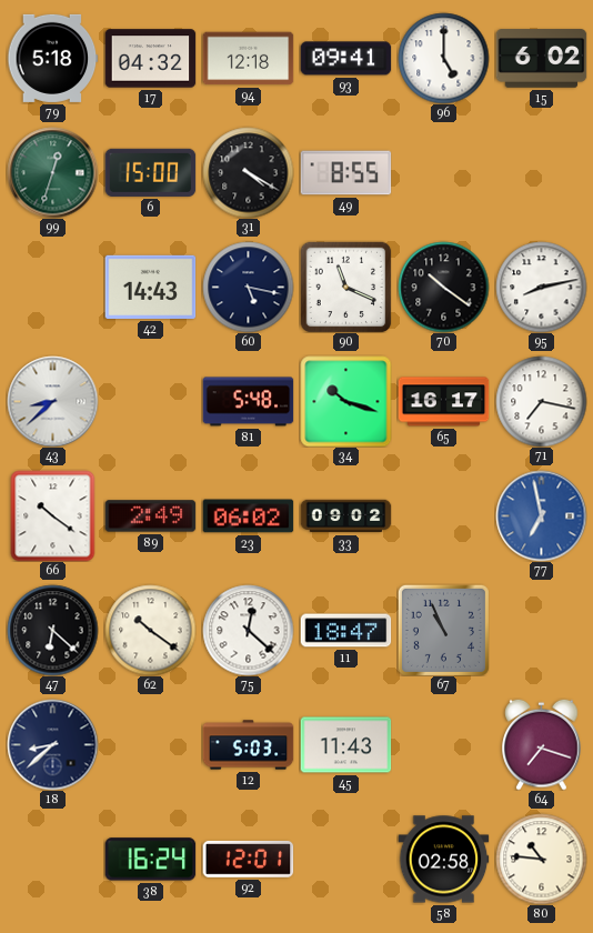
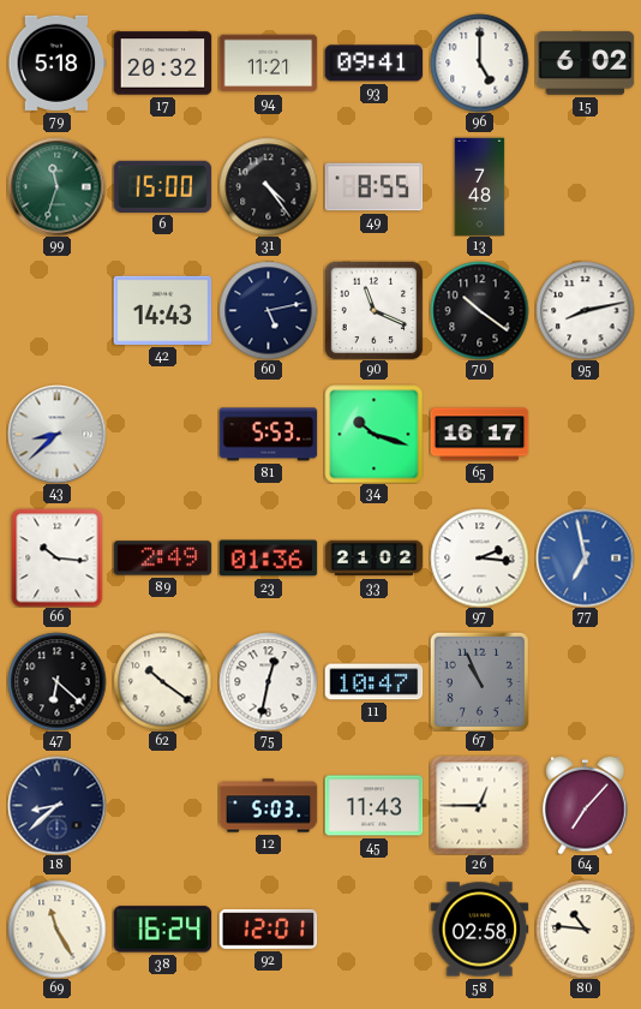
17: 04:32 -> 20:32 (162, 64)
94: 12:18 -> 11:21 (268, 64)
99: 12:33 -> 11:33 (56, 186)
31: 4:20 -> 4:24 (268, 186)
13: none -> 7:48 (480, 186)
60: 5:17 -> 5:13 (268, 310)
81: 5:48 -> 5:53 (268, 435)
71: 7:17 -> none (541, 401)
66: 10:21 -> 10:16 (58, 557)
23: 06:02 -> 01:36 (268, 559)
33: 09:02 -> 21:02 (373, 559)
97: none -> 2:16 (479, 557)
75: 12:22 -> 12:32 (268, 681)
11: 18:47 -> 10:47 (373, 682)
26: none -> 12:45 (479, 805)
64: 7:18 -> 7:07 (586, 805)
69: none -> 11:25 (56, 929)
